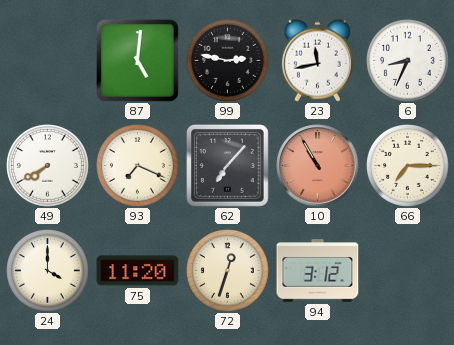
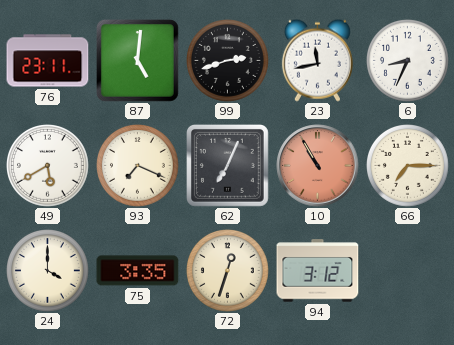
76: none -> 23:11 (48, 61)
99: 2:47 -> 2:42 (228, 61)
49: 7:40 -> 5:40 (48, 166)
62: 7:07 -> 7:04 (228, 166)
75: 11:20 -> 3:35 (138, 271)
